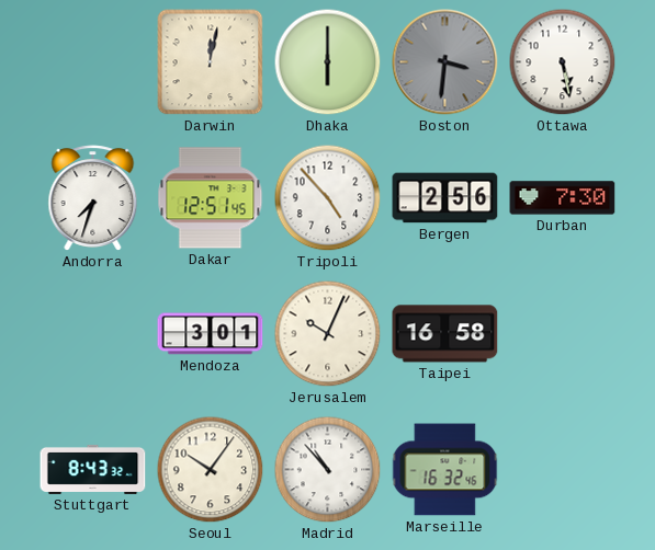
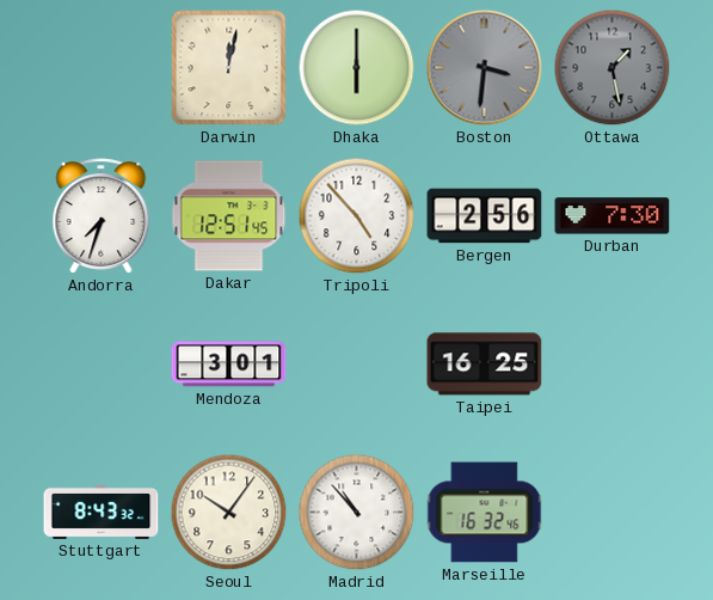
Ottawa: 5:28 -> 1:28 (613, 68)
Ottawa dial: white -> grey (613, 68)
Jerusalem: 10:04 -> none (328, 334)
Taipei: 16:58 -> 16:25 (485, 365)
